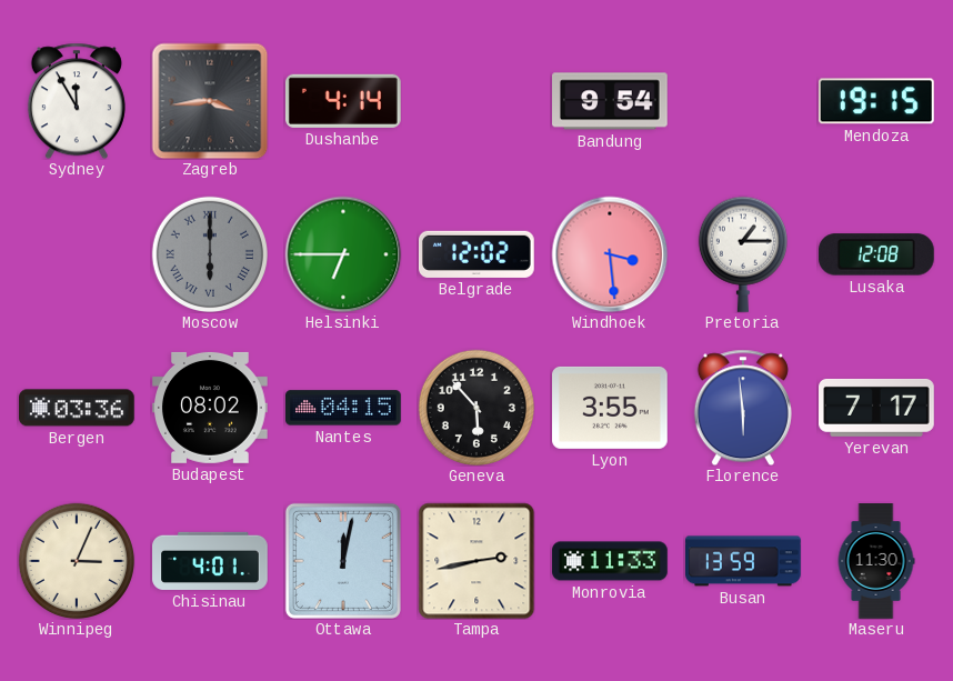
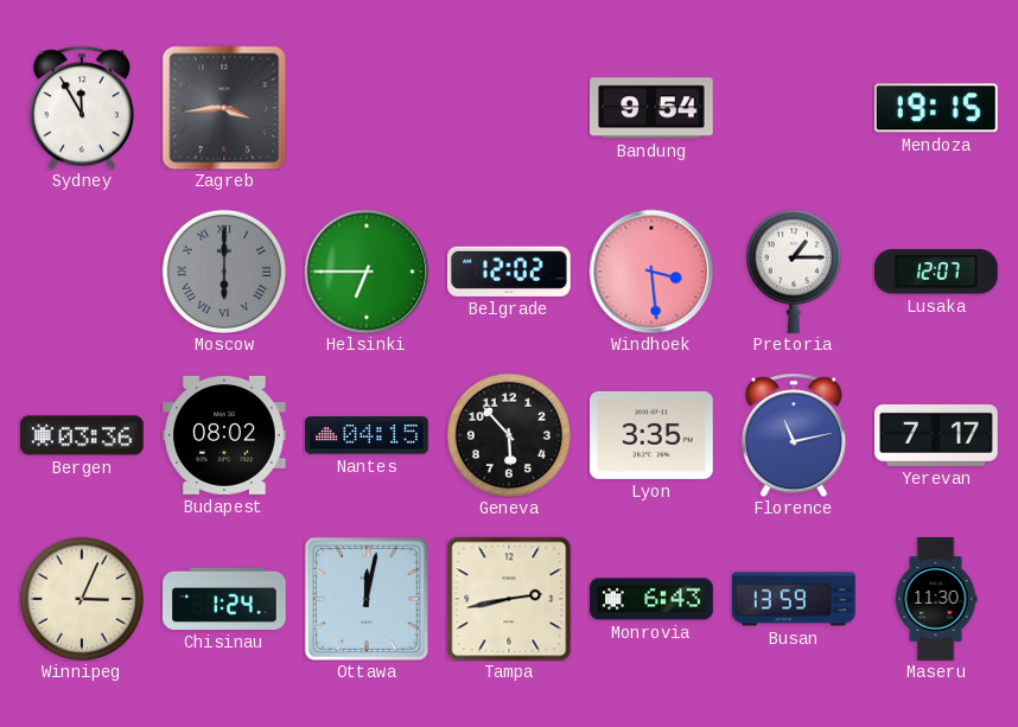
Dushanbe: 4:14 -> none (343, 101)
Lusaka: 12:08 -> 12:07 (937, 272)
Lyon: 3:55 -> 3:35 (653, 435)
Florence: 5:59 -> 11:13 (794, 435)
Chisinau: 4:01 -> 1:24 (224, 599)
Monrovia: 11:33 -> 6:43 (651, 599)
